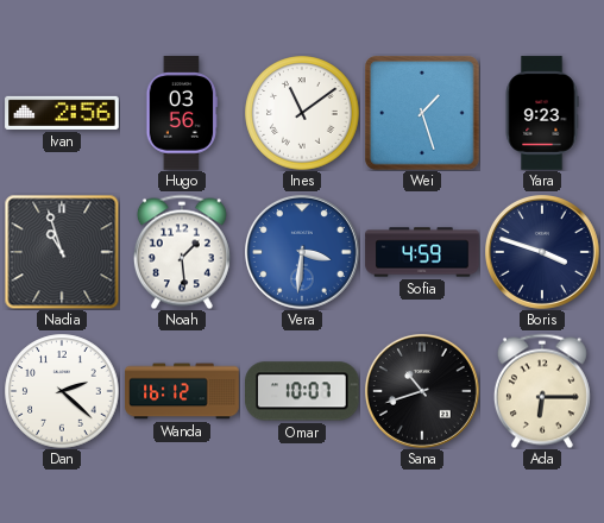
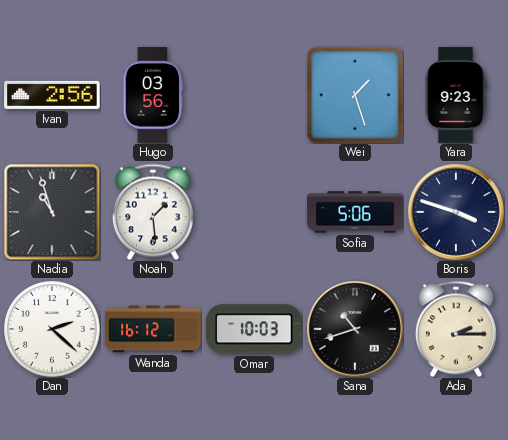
Ines: 11:09 -> none (302, 113)
Vera: 3:31 -> none (303, 253)
Sofia: 4:59 -> 5:06 (355, 212)
Omar: 10:07 -> 10:03 (255, 329)
Ada: 6:15 -> 2:15 (456, 329)
